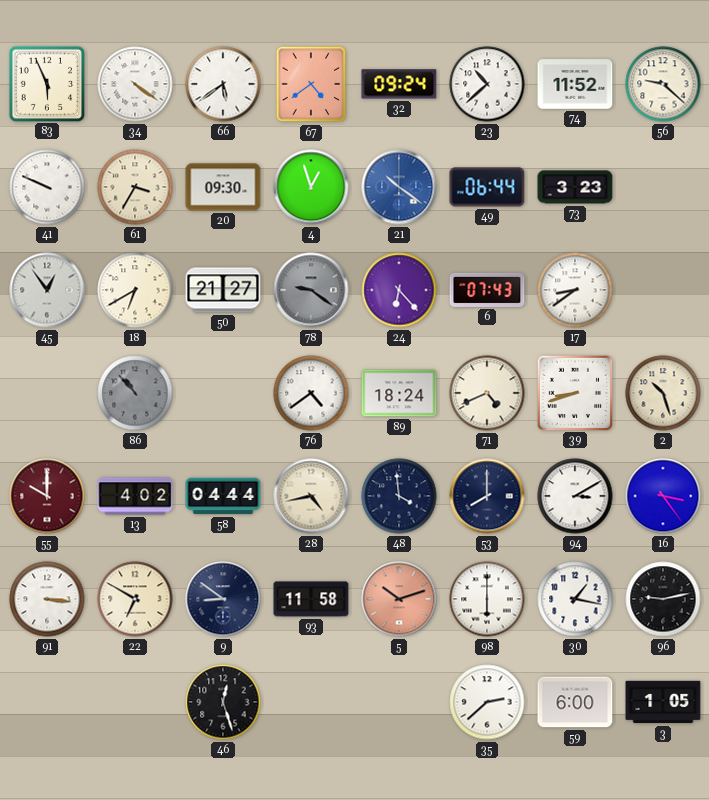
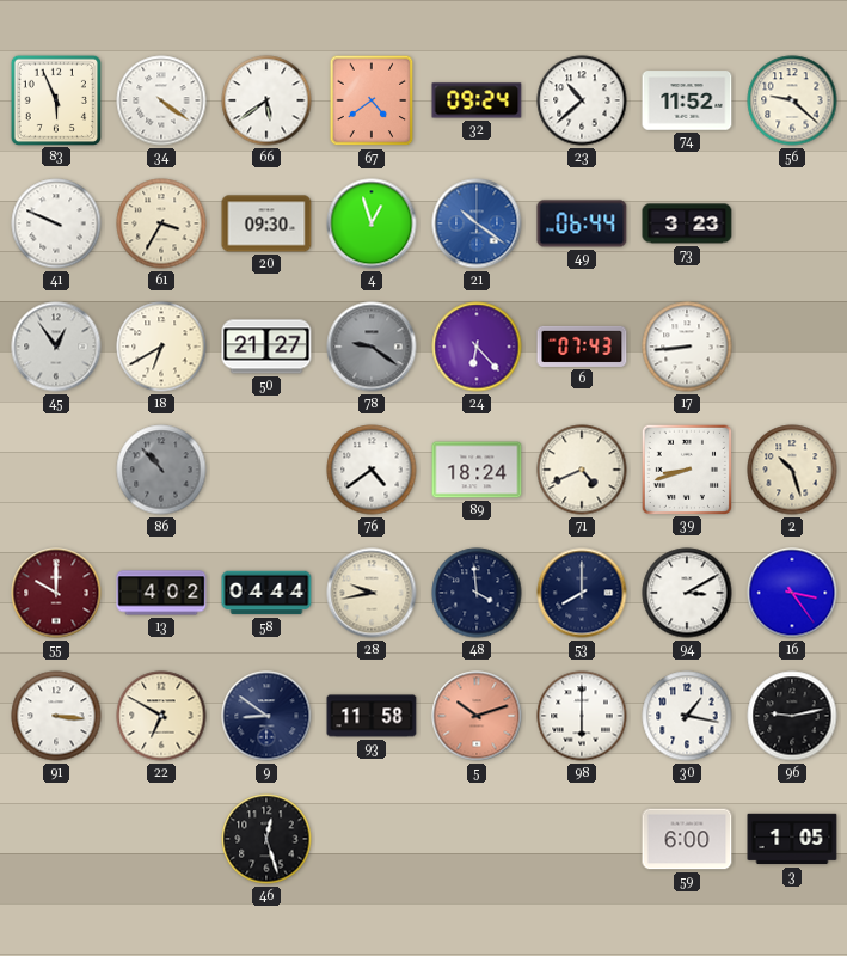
17: 8:39 -> 8:44 (687, 347)
28: 4:43 -> 9:43 (372, 593)
35: 2:38 -> none (487, 702)
